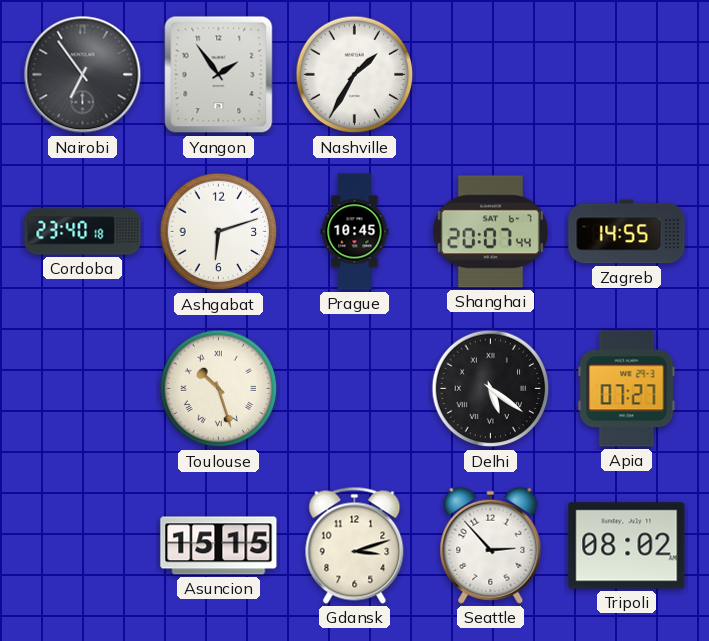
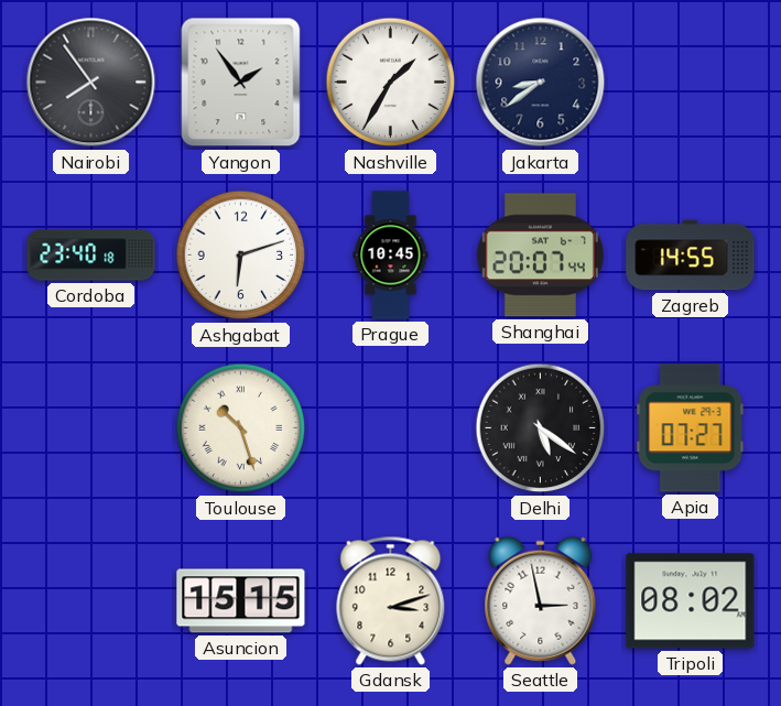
Nairobi: 6:54 -> 7:54 (91, 83)
Jakarta: none -> 8:39 (541, 83)
Seattle: 2:53 -> 2:58 (541, 600)
